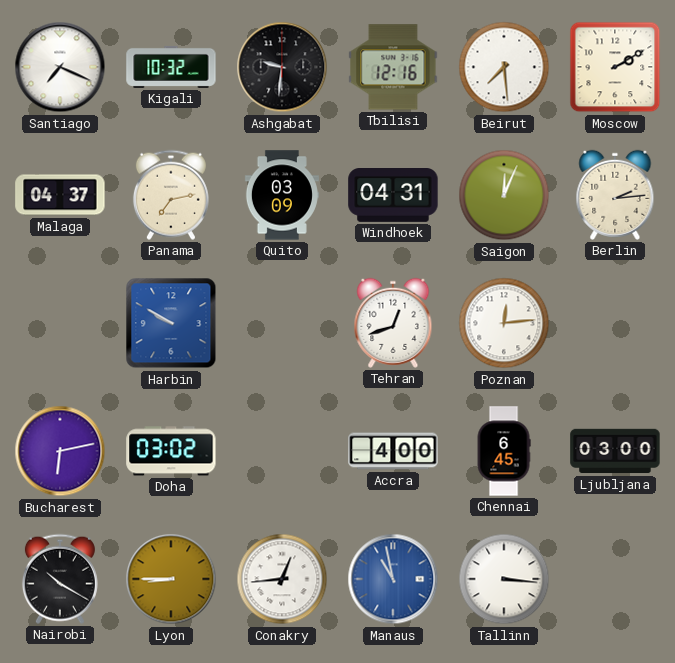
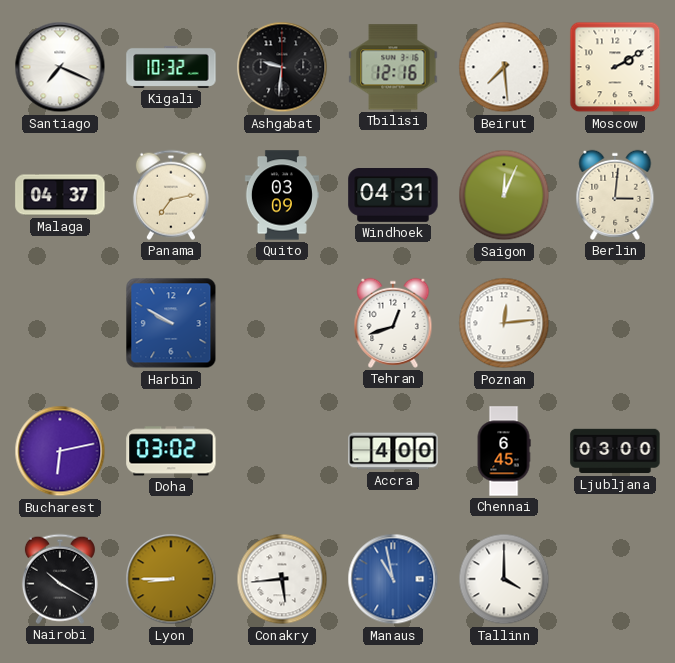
Berlin: 2:14 -> 3:01 (615, 195)
Conakry: 12:44 -> 5:44 (282, 579)
Tallinn: 3:16 -> 4:00 (504, 579)
